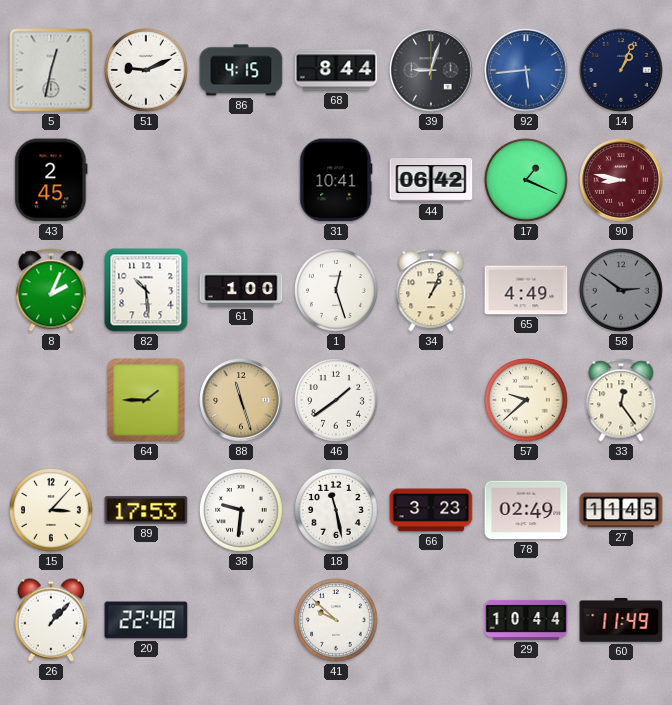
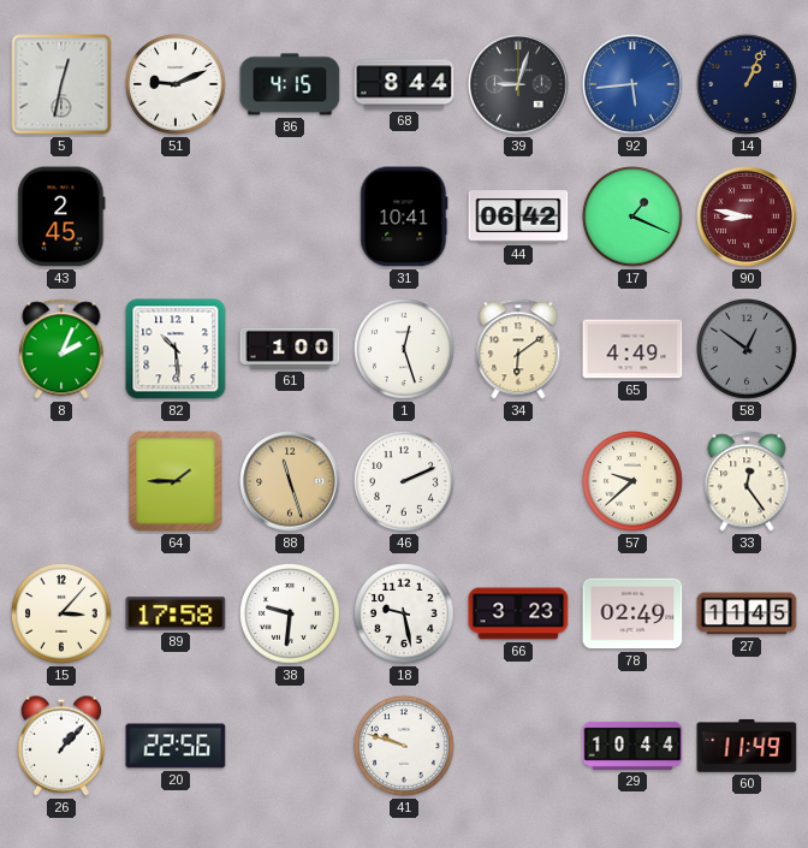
34: 1:04 -> 6:09 (518, 349)
58: 2:51 -> 12:51 (748, 350)
46: 1:39 -> 2:11 (405, 482)
89: 17:53 -> 17:58 (176, 613)
18: 11:28 -> 9:28 (405, 615)
20: 22:48 -> 22:56 (176, 746)
41: 9:52 -> 9:48 (405, 747)
